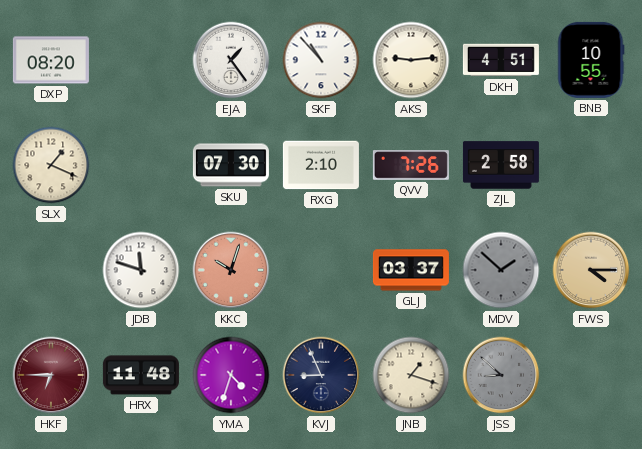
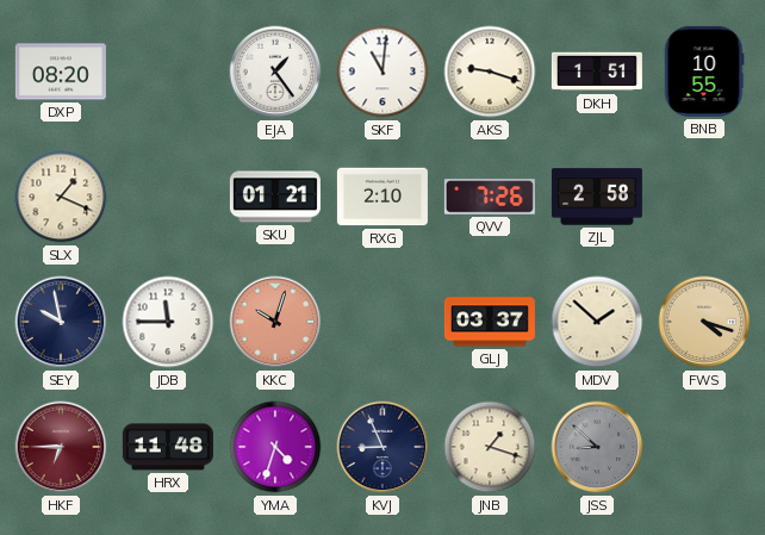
SKF: 10:53 -> 11:01 (382, 71)
AKS: 9:14 -> 9:18 (490, 71)
DKH: 4:51 -> 1:51 (597, 71)
SKU: 07:30 -> 01:21 (275, 197)
SEY: none -> 9:58 (61, 322)
JDB: 11:48 -> 11:45 (168, 322)
MDV dial: grey -> cream (597, 322)
FWS: 4:15 -> 4:18 (704, 322)
